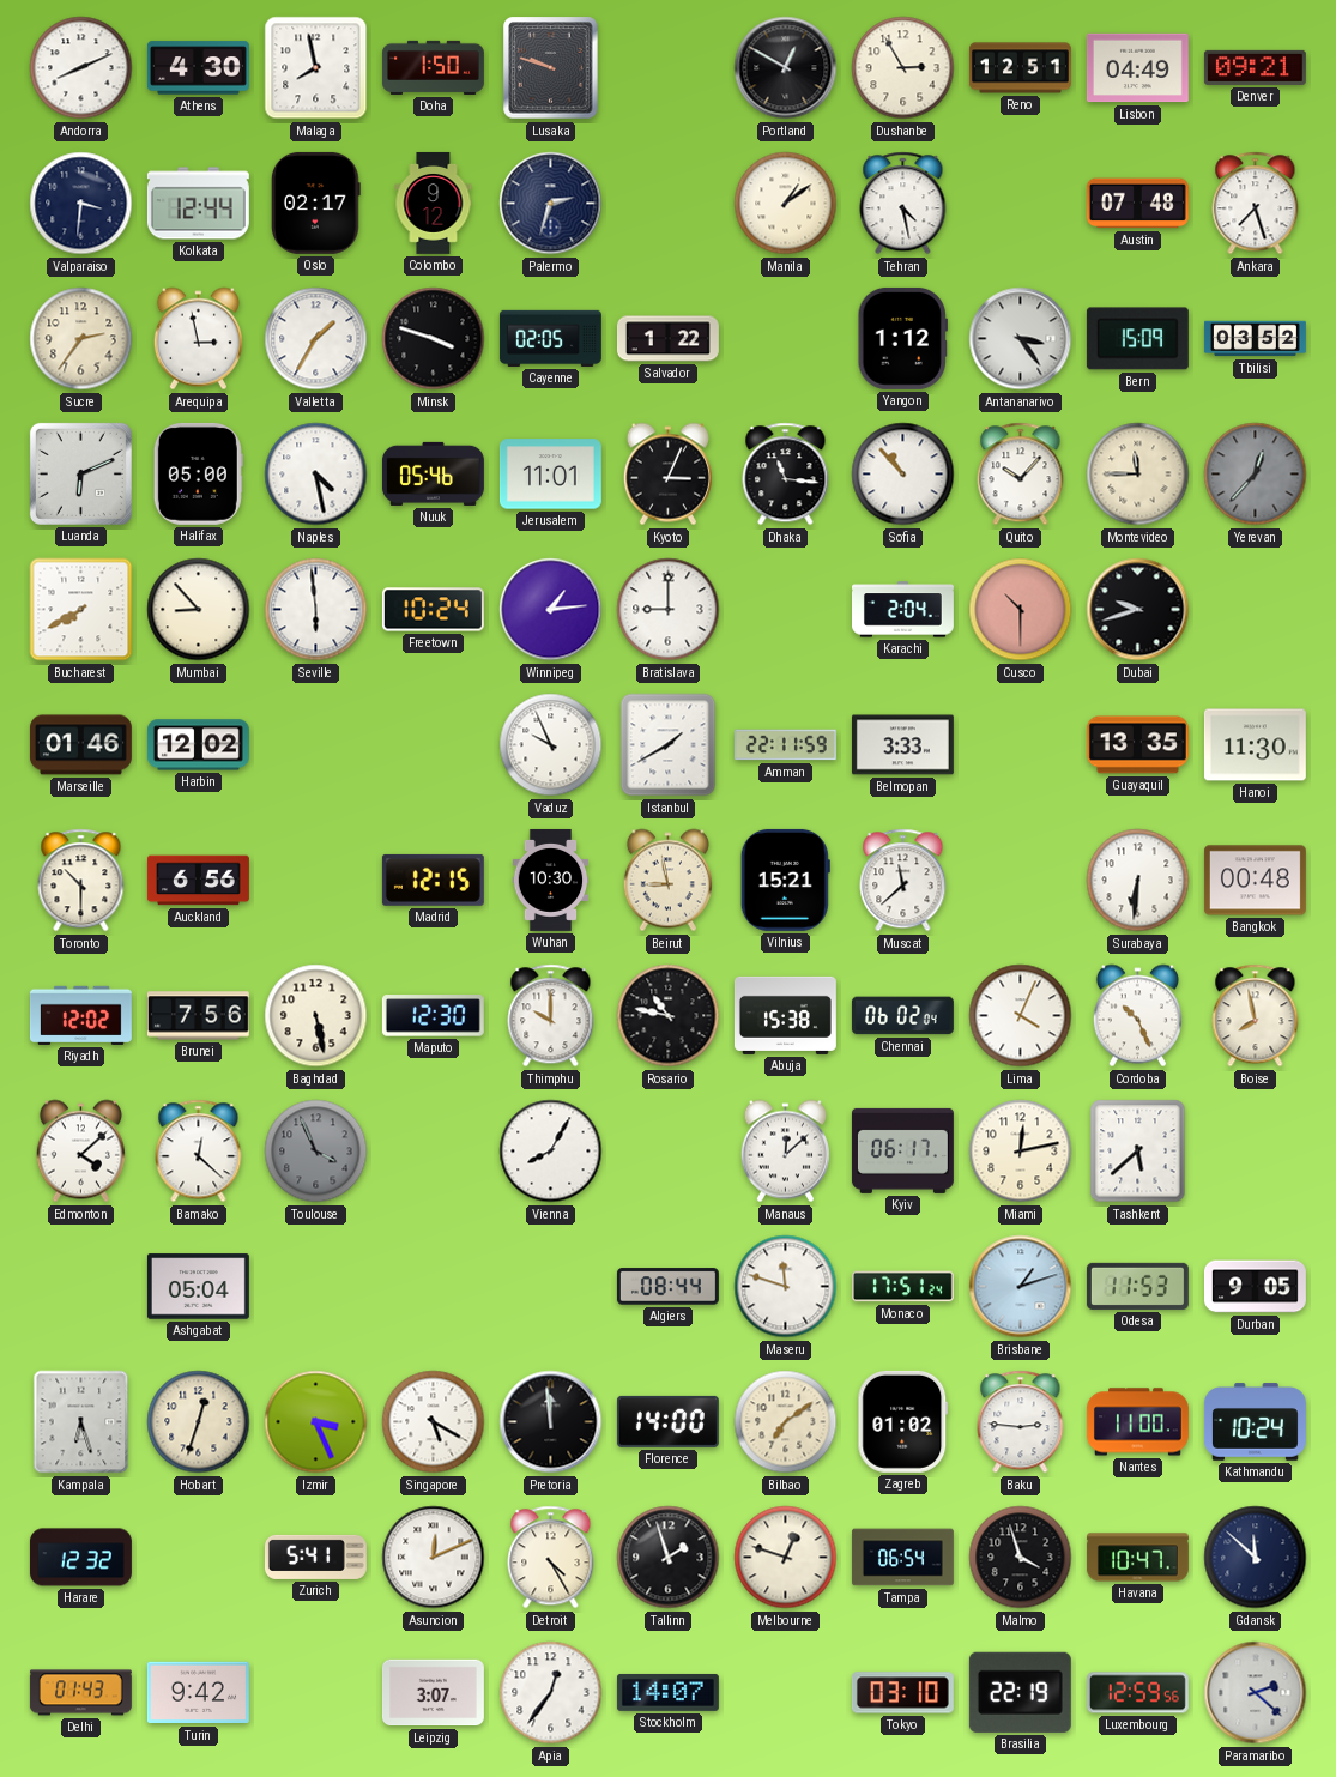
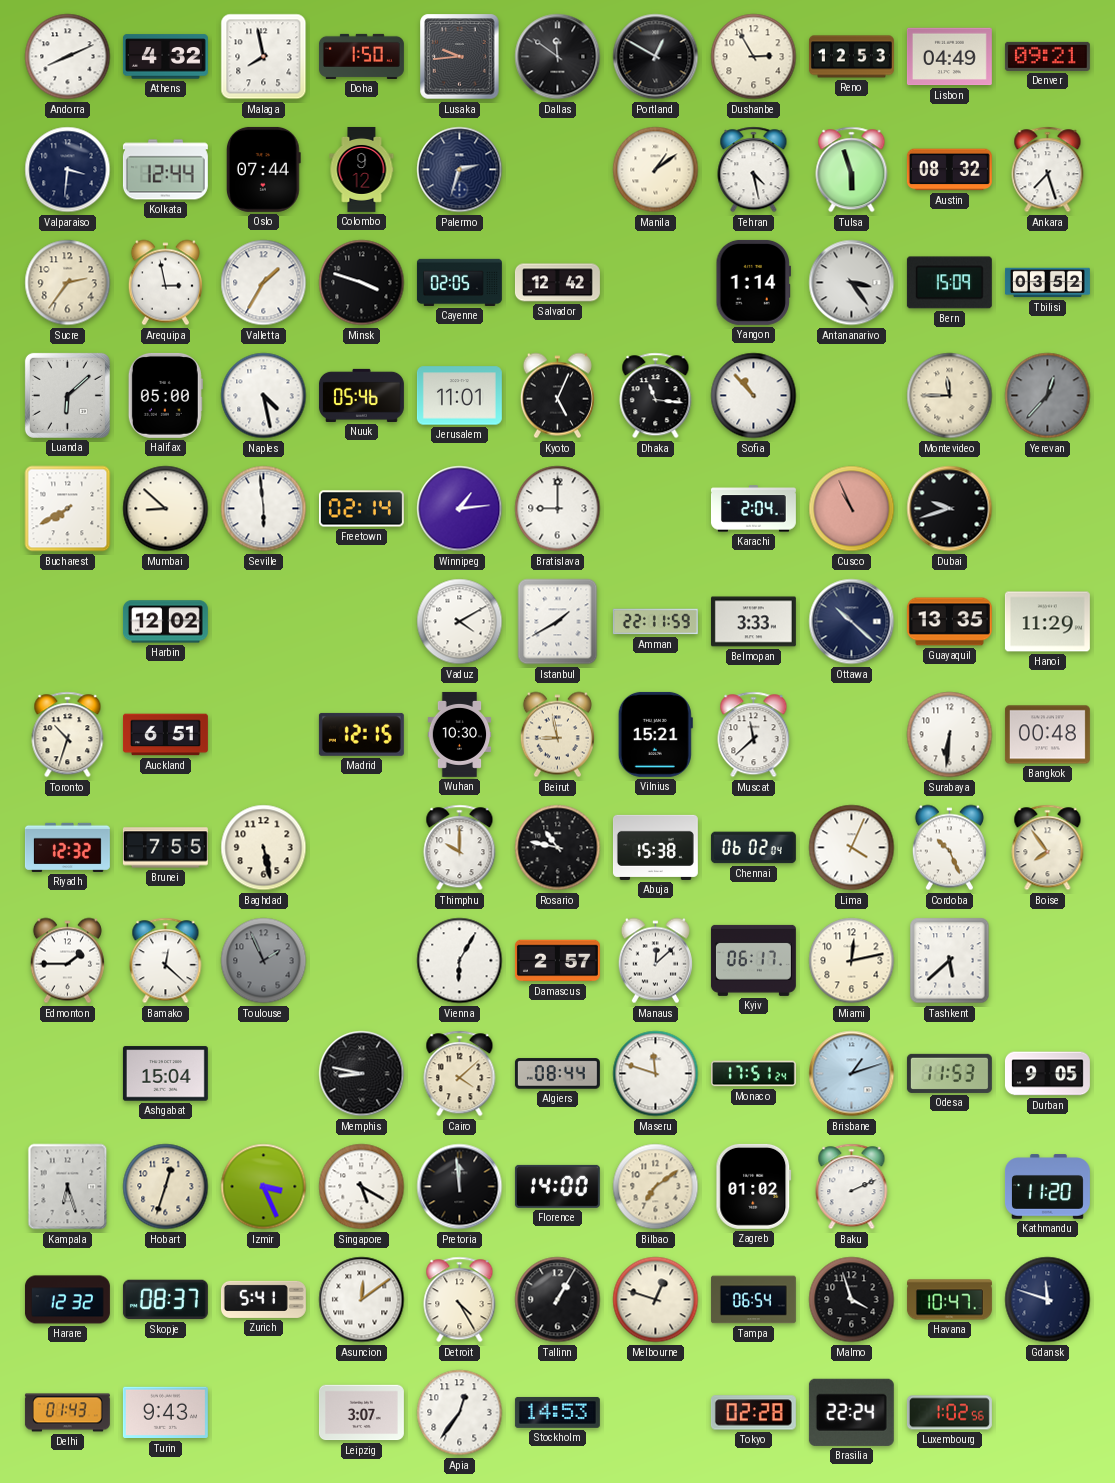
Athens: 4:30 -> 4:32 (165, 57)
Lusaka: 9:48 -> 9:44 (460, 57)
Dallas: none -> 11:51 (558, 57)
Reno: 12:51 -> 12:53 (851, 57)
Oslo: 02:17 -> 07:44 (263, 169)
Tulsa: none -> 5:57 (852, 170)
Austin: 07:48 -> 08:32 (949, 170)
Salvador: 1:22 -> 12:42 (557, 283)
Yangon: 1:12 -> 1:14 (753, 282)
Luanda: 6:11 -> 6:08 (67, 395)
Kyoto: 3:04 -> 5:04 (557, 396)
Quito: 10:07 -> none (1021, 475)
Mumbai: 8:53 -> 8:52 (166, 509)
Freetown: 10:24 -> 02:14 (361, 509)
Cusco: 10:30 -> 10:56 (852, 509)
Marseille: 01:46 -> none (80, 745)
Vaduz: 9:56 -> 4:10 (460, 622)
Ottawa: none -> 10:22 (852, 622)
Hanoi: 11:30 -> 11:29 (1047, 622)
Toronto: 10:30 -> 10:33 (68, 735)
Auckland: 6:56 -> 6:51 (165, 735)
Riyadh: 12:02 -> 12:32 (67, 847)
Brunei: 7:56 -> 7:55 (165, 848)
Maputo: 12:30 -> none (433, 1016)
Boise: 7:58 -> 7:54 (1048, 848)
Edmonton: 4:08 -> 1:45 (67, 961)
Toulouse: 3:56 -> 1:56 (264, 961)
Vienna: 8:05 -> 6:05 (460, 961)
Damascus: none -> 2:57 (557, 961)
Ashgabat: 05:04 -> 15:04 (165, 1074)
Memphis: none -> 8:47 (362, 1074)
Cairo: none -> 4:08 (460, 1074)
Baku: 2:46 -> 2:11 (852, 1187)
Nantes: 11:00 -> none (1137, 1422)
Kathmandu: 10:24 -> 11:20 (1047, 1187)
Skopje: none -> 08:37 (165, 1300)
Asuncion: 12:11 -> 12:09 (362, 1300)
Tallinn: 1:57 -> 1:05 (558, 1300)
Gdansk: 11:52 -> 11:48 (1048, 1300)
Turin: 9:42 -> 9:43 (165, 1413)
Stockholm: 14:07 -> 14:53 (557, 1412)
Tokyo: 03:10 -> 02:28 (753, 1413)
Brasilia: 22:19 -> 22:24 (851, 1412)
Luxembourg: 12:59 -> 1:02 (949, 1413)
Paramaribo: 2:22 -> none (1256, 1693)
